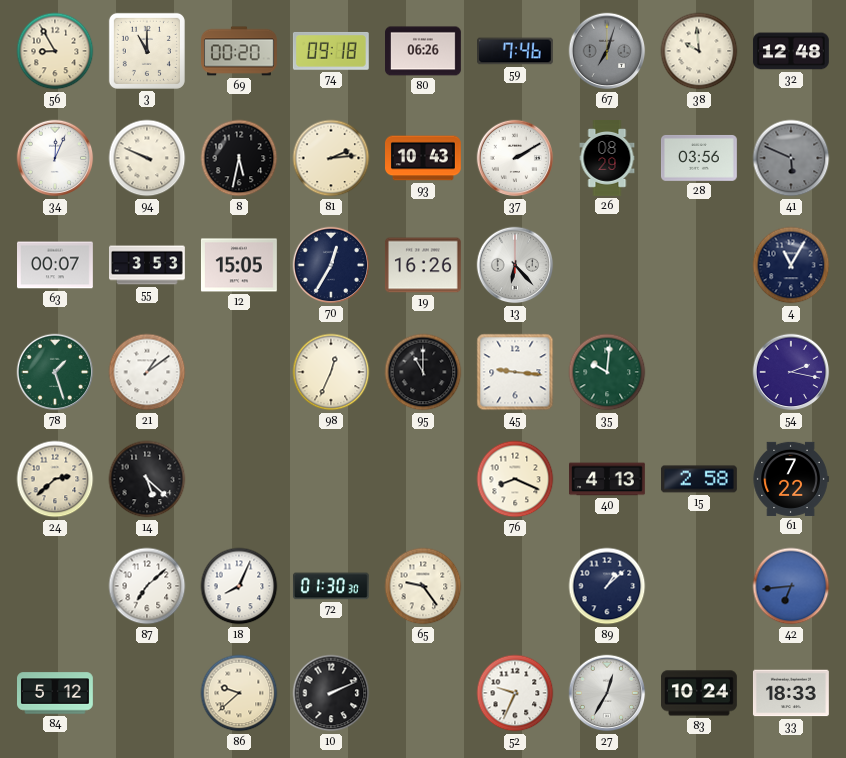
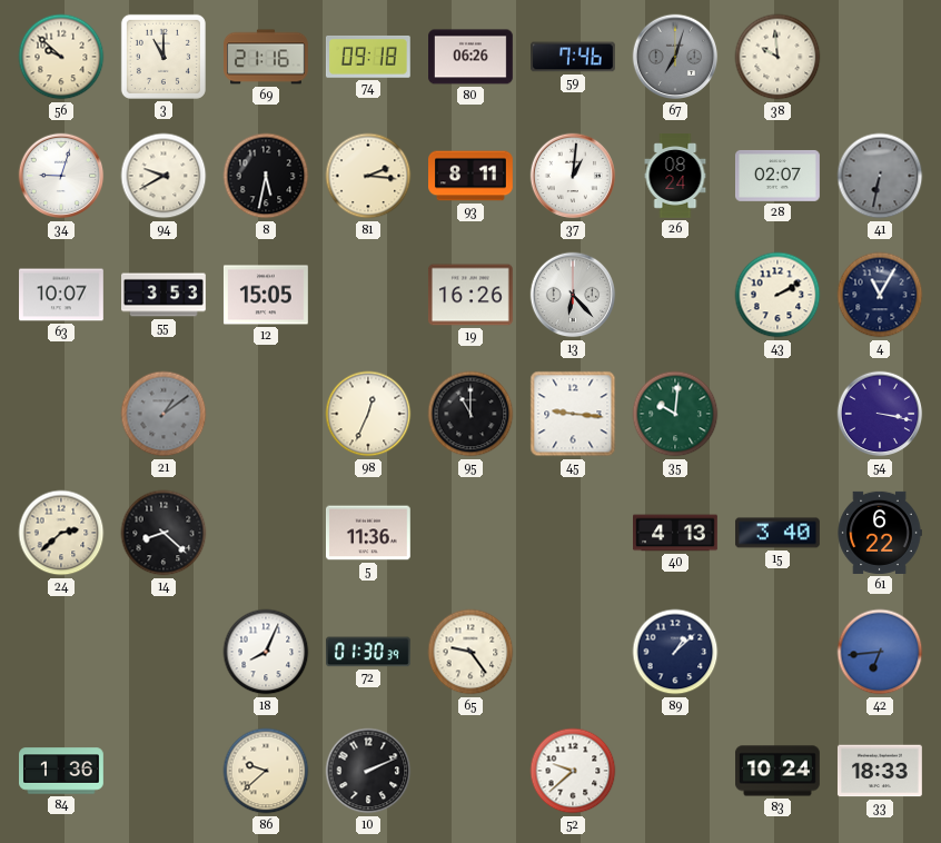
56: 8:55 -> 9:52 (61, 57)
69: 00:20 -> 21:16 (267, 57)
32: 12:48 -> none (791, 51)
34: 12:04 -> 9:03 (61, 176)
94: 9:49 -> 9:40 (164, 176)
81: 2:14 -> 2:16 (368, 176)
93: 10:43 -> 8:11 (472, 176)
37: 2:10 -> 1:01 (573, 176)
26: 08:29 -> 08:24 (675, 177)
28: 03:56 -> 02:07 (779, 176)
41: 5:49 -> 6:32 (880, 176)
63: 00:07 -> 10:07 (62, 295)
70: 12:35 -> none (331, 265)
43: none -> 2:10 (777, 295)
78: 1:27 -> none (55, 372)
21 dial: white -> grey (164, 414)
54: 2:17 -> 3:17 (880, 414)
14: 5:22 -> 8:22 (164, 533)
5: none -> 11:36 (368, 533)
76: 8:19 -> none (515, 479)
15: 2:58 -> 3:40 (779, 533)
61: 7:22 -> 6:22 (880, 533)
87: 7:08 -> none (147, 586)
72: 01:30:30 -> 01:30:39 (368, 652)
84: 5:12 -> 1:36 (62, 771)
52: 9:34 -> 9:38 (573, 771)
27: 12:35 -> none (607, 693)
